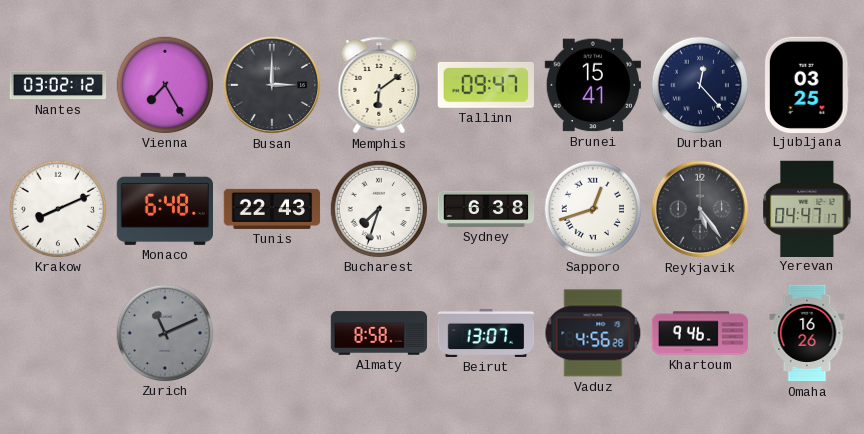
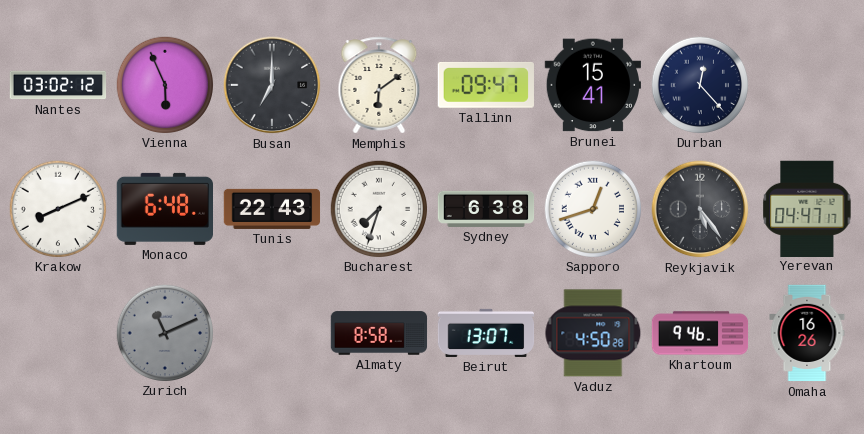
Vienna: 7:25 -> 5:56 (164, 84)
Busan: 3:00 -> 7:00 (272, 85)
Ljubljana: 03:25 -> none (807, 84)
Vaduz: 4:56 -> 4:50 (593, 333)
